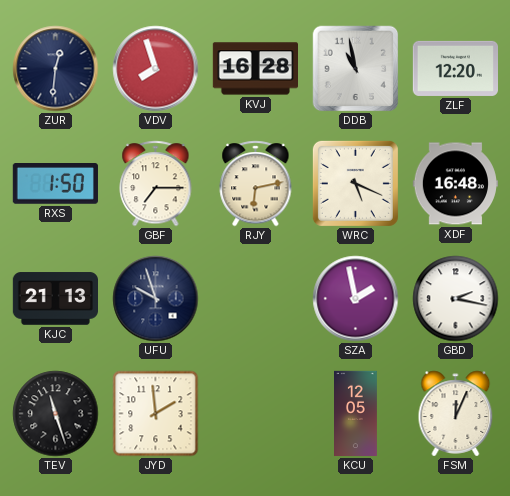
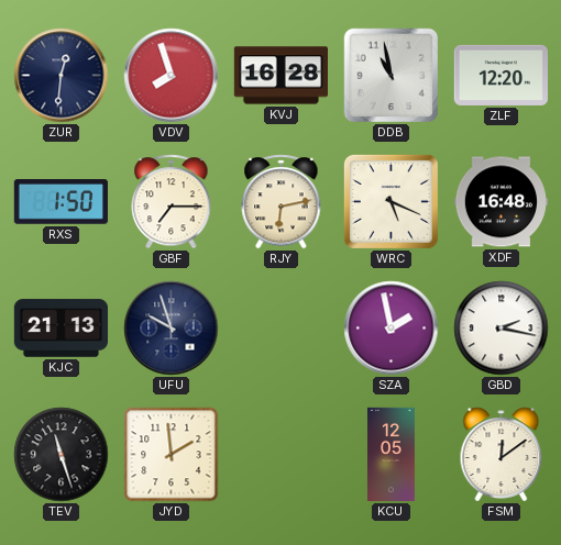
FSM: 12:04 -> 12:09 (502, 455)
